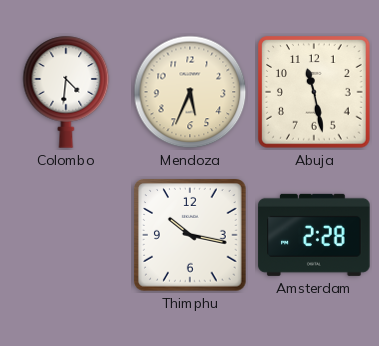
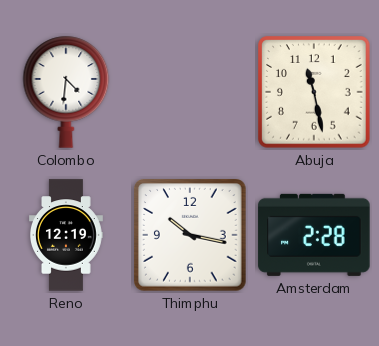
Mendoza: 5:34 -> none (190, 92)
Reno: none -> 12:19 (67, 235)
